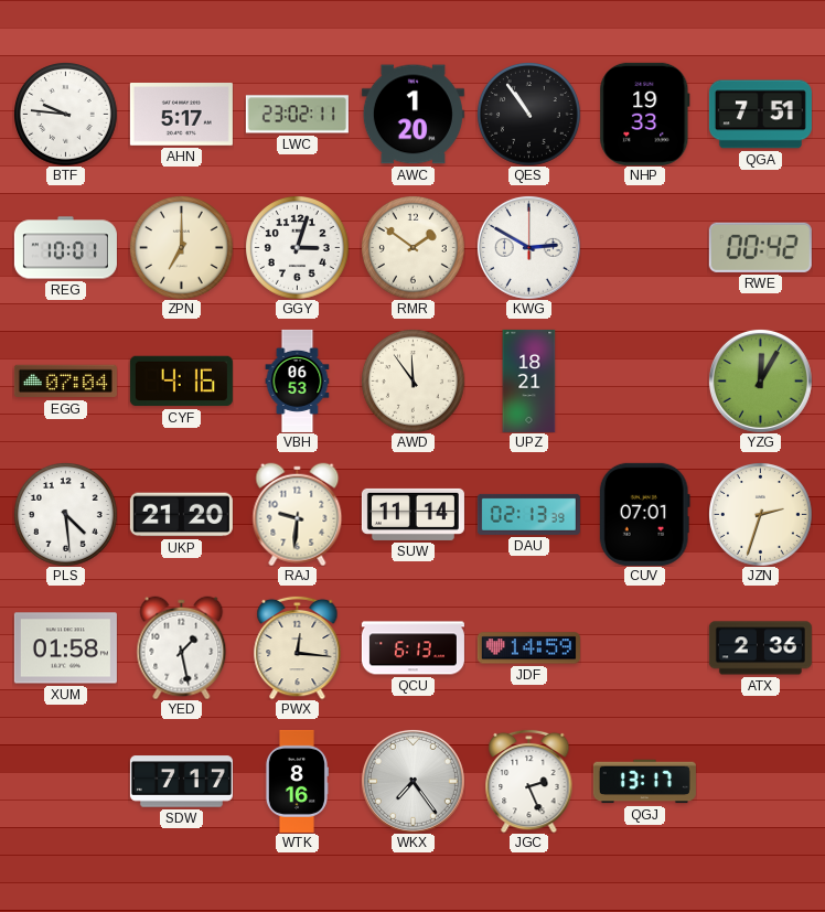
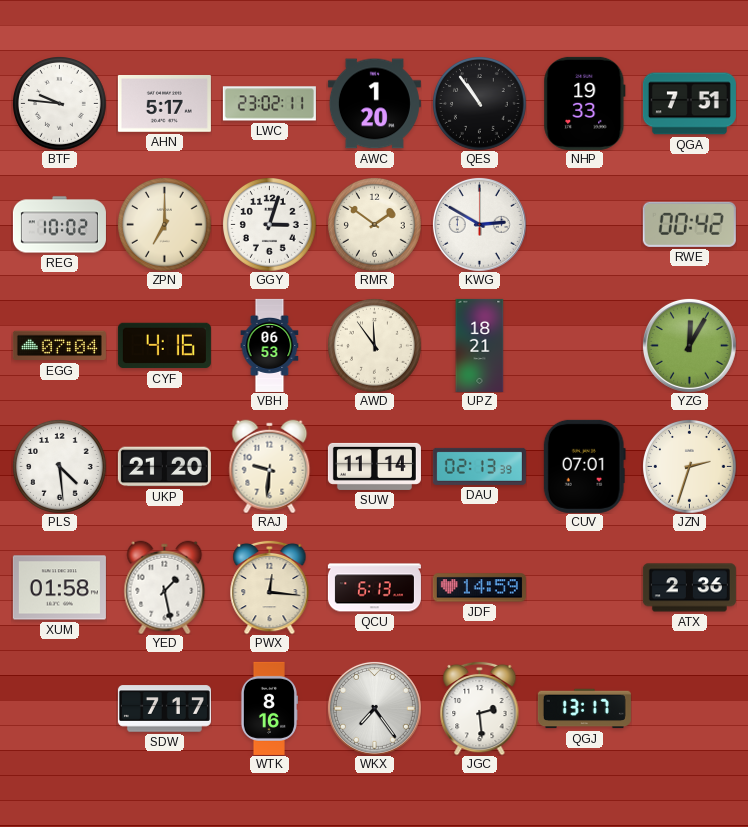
REG: 10:01 -> 10:02 (59, 225)
JGC: 2:26 -> 2:29 (480, 708)
